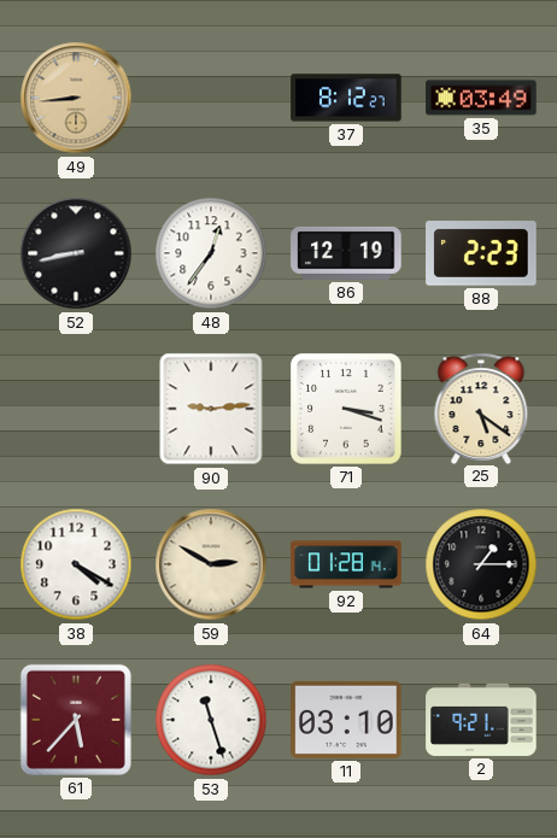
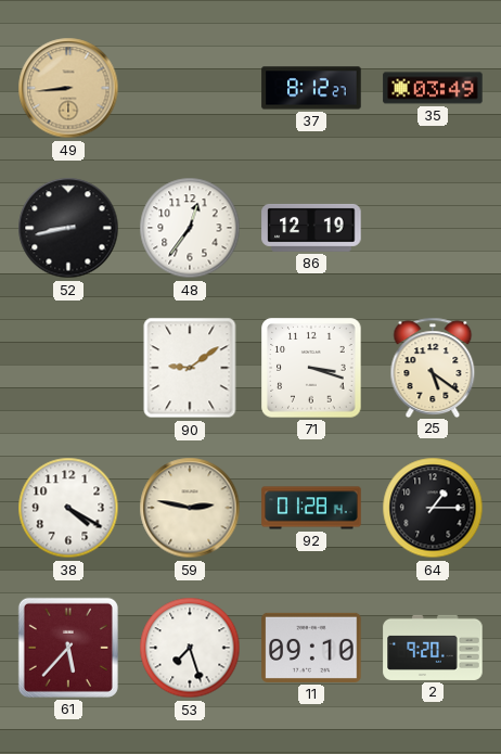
88: 2:23 -> none (481, 253)
90: 9:14 -> 9:09 (190, 368)
59: 2:50 -> 2:47 (190, 508)
53: 11:27 -> 7:27 (190, 648)
11: 03:10 -> 09:10 (311, 648)
2: 9:21 -> 9:20 (433, 648)
